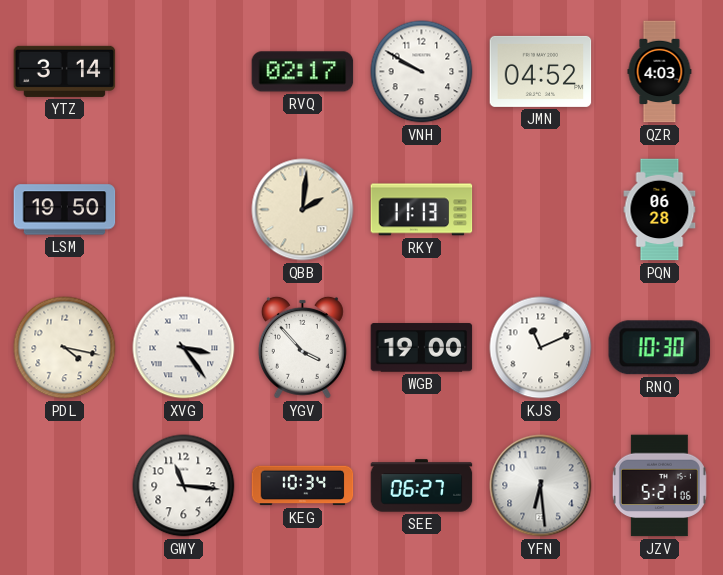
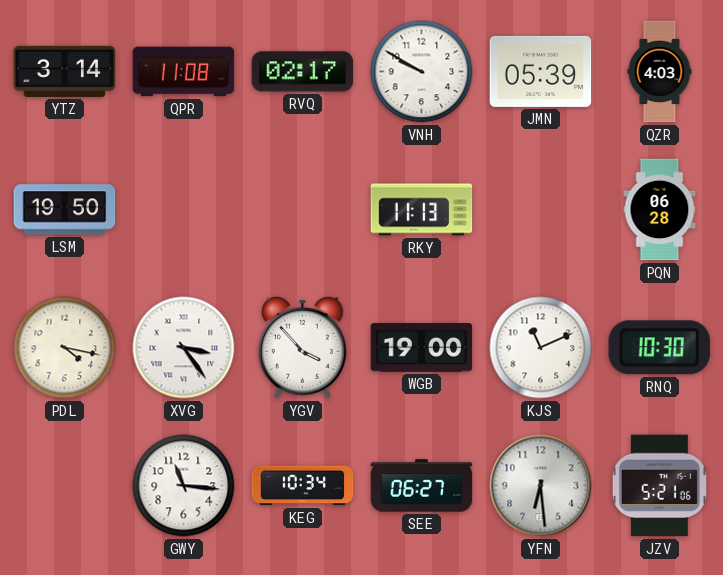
QPR: none -> 11:08 (184, 72)
JMN: 04:52 -> 05:39 (541, 71)
QBB: 2:01 -> none (303, 210)
